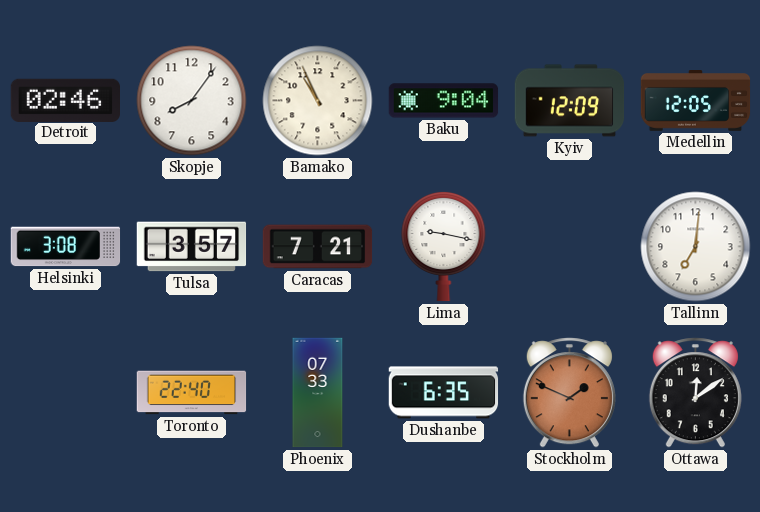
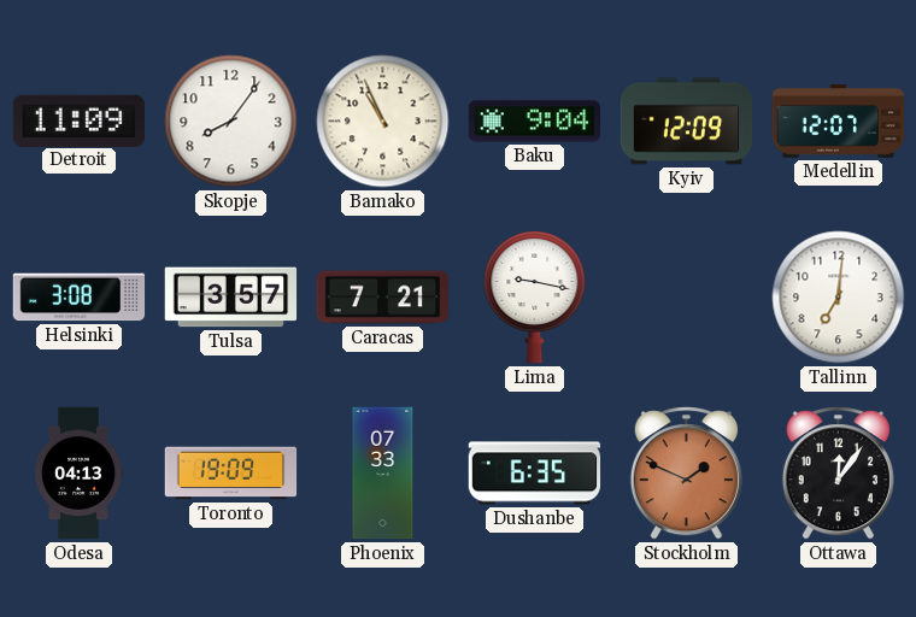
Detroit: 02:46 -> 11:09 (78, 121)
Medellin: 12:05 -> 12:07 (839, 122)
Odesa: none -> 04:13 (78, 474)
Toronto: 22:40 -> 19:09 (231, 474)
Ottawa: 12:09 -> 12:06 (838, 474)
